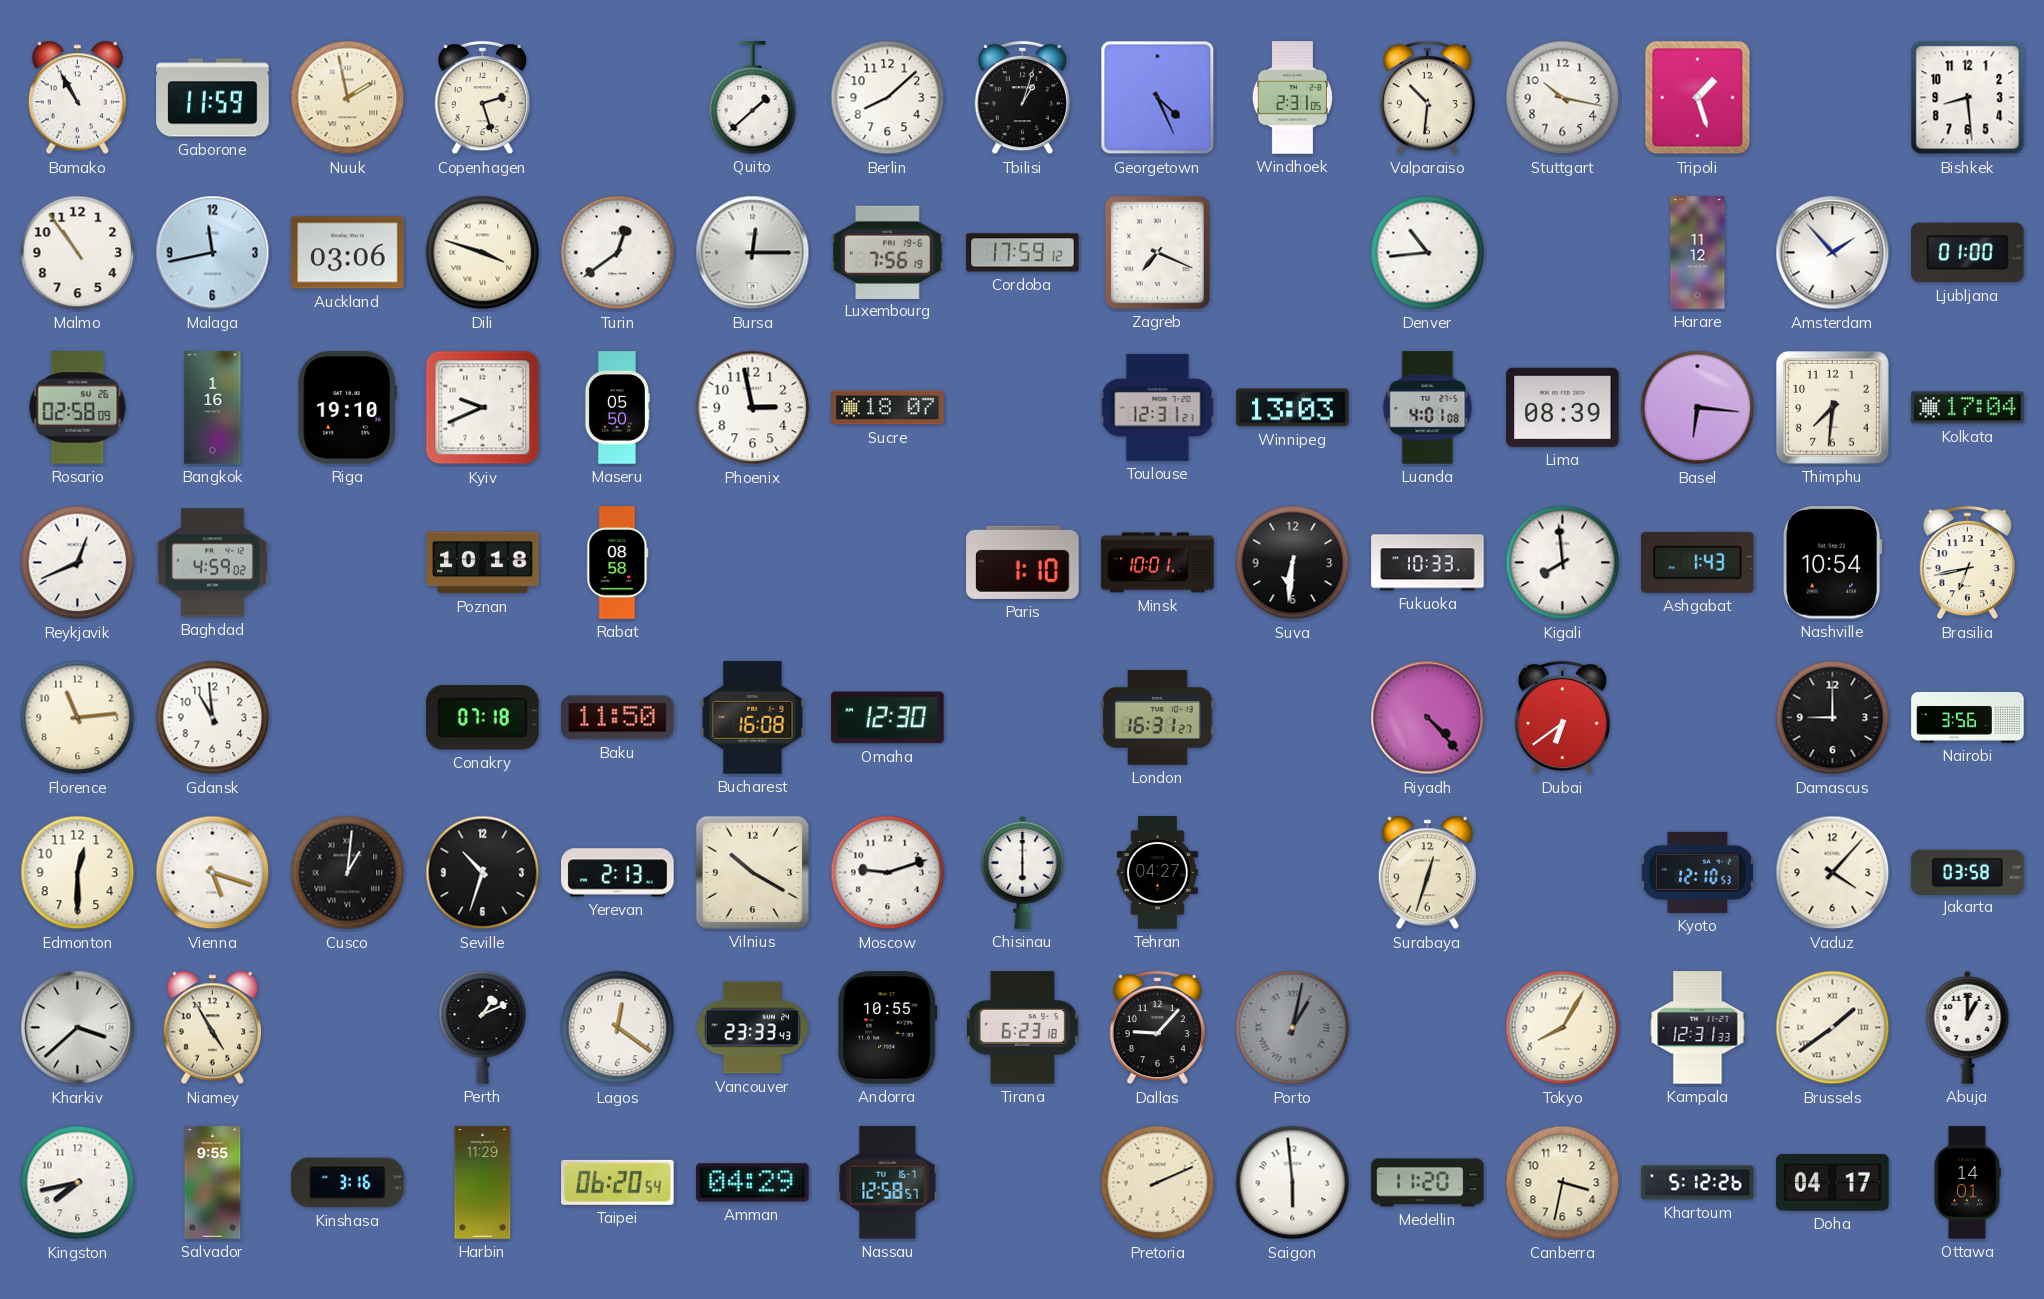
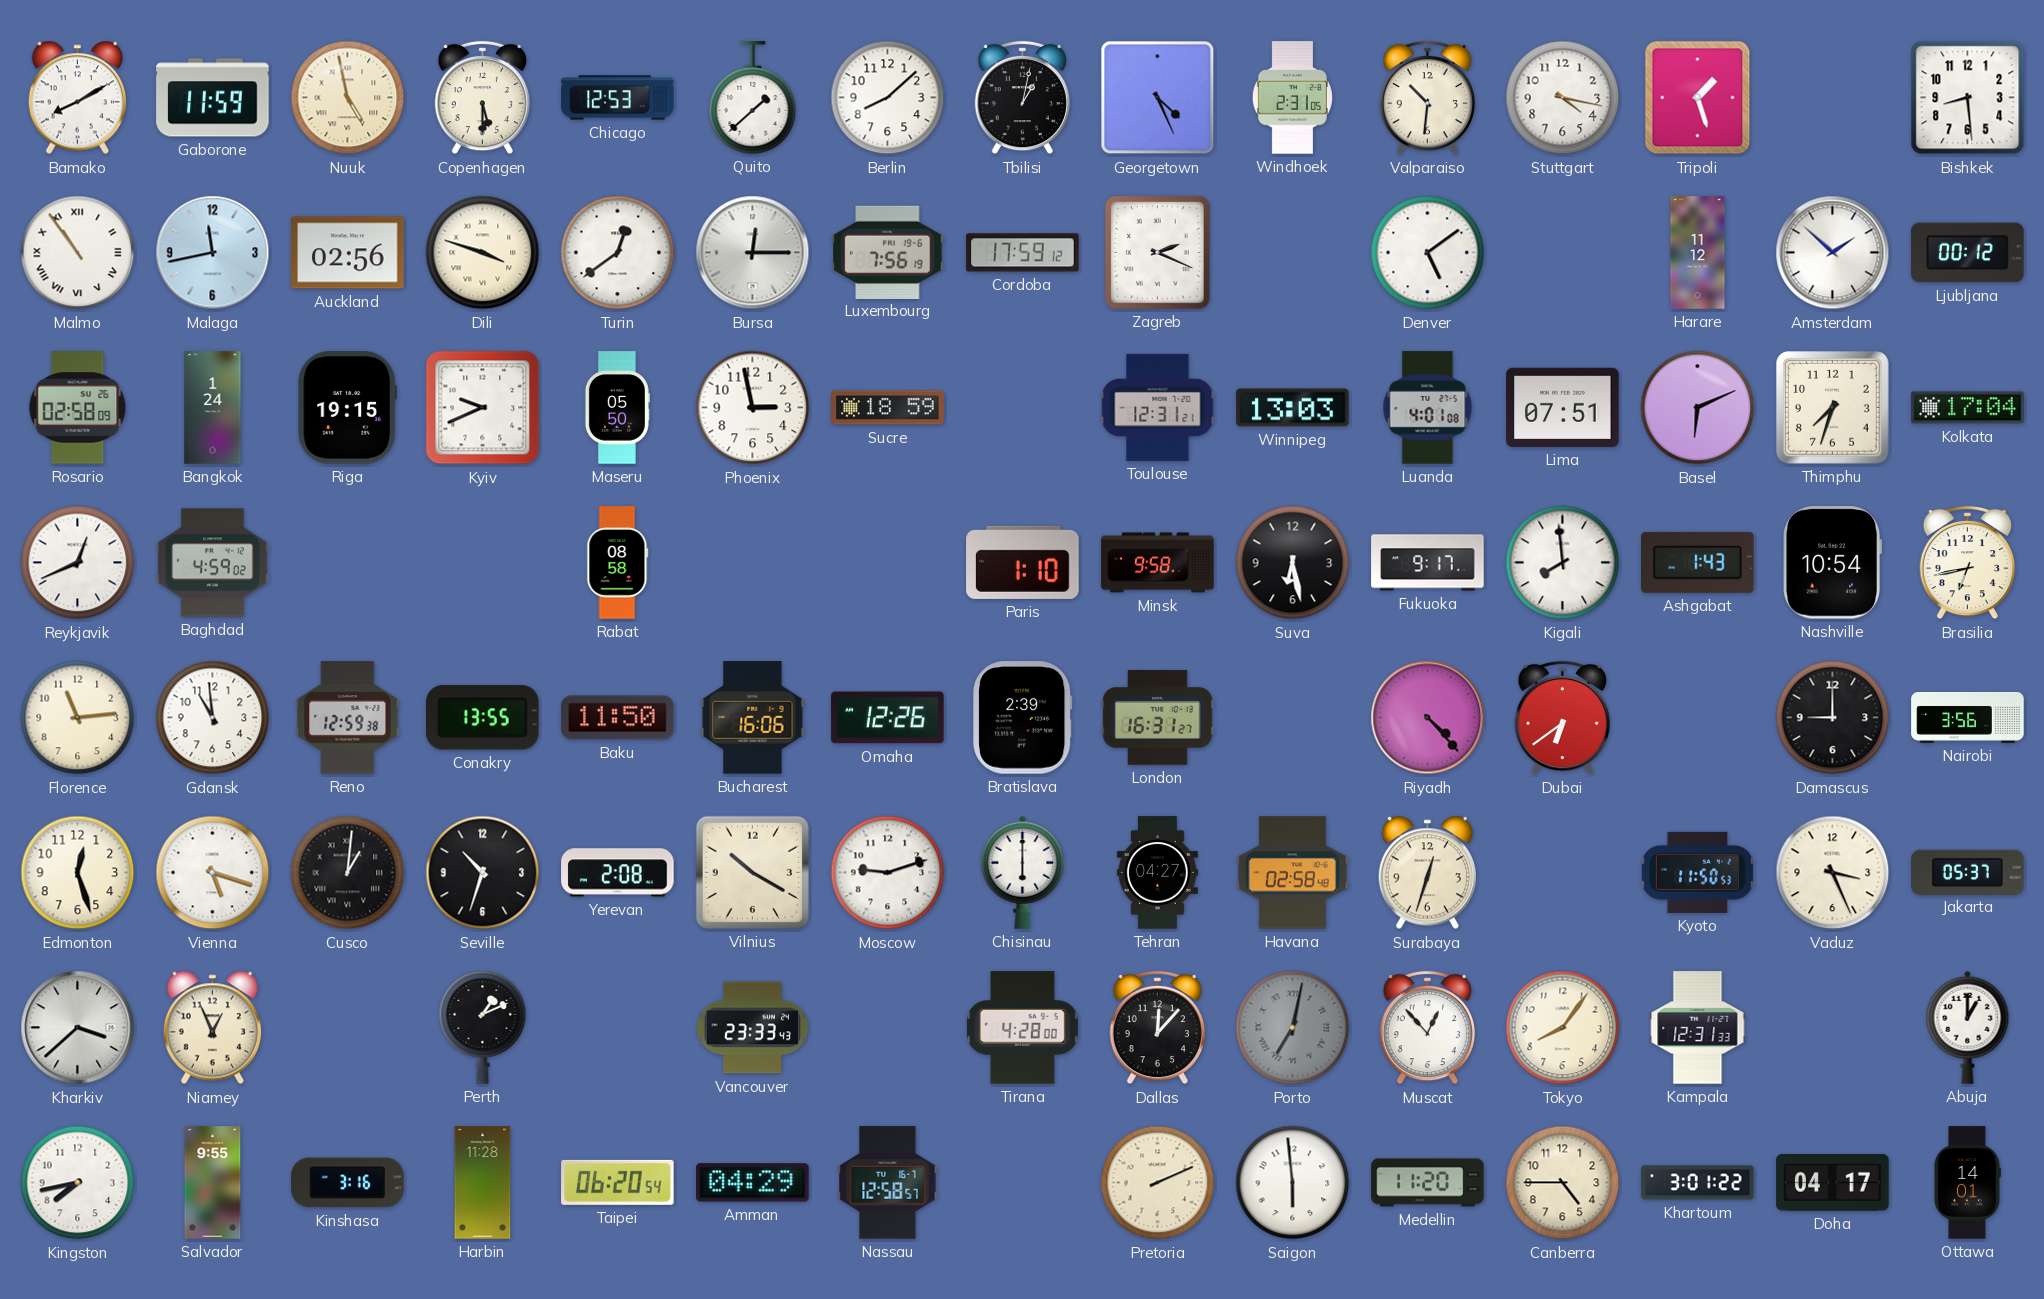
Bamako: 10:55 -> 8:10 (77, 98)
Nuuk: 1:58 -> 4:58 (348, 98)
Copenhagen: 2:27 -> 5:30 (482, 98)
Chicago: none -> 12:53 (618, 98)
Tbilisi: 1:03 -> 1:02 (1022, 98)
Stuttgart: 10:17 -> 4:17 (1563, 98)
Malmo numerals: Arabic -> Roman (78, 253)
Auckland: 03:06 -> 02:56 (348, 253)
Zagreb: 7:19 -> 2:19 (1158, 253)
Denver: 10:44 -> 5:09 (1428, 253)
Amsterdam: 1:53 -> 1:52 (1833, 253)
Ljubljana: 01:00 -> 00:12 (1968, 253)
Bangkok: 1:16 -> 1:24 (213, 408)
Riga: 19:10 -> 19:15 (347, 408)
Sucre: 18:07 -> 18:59 (888, 408)
Lima: 08:39 -> 07:51 (1563, 407)
Basel: 6:16 -> 6:11 (1698, 408)
Thimphu: 7:31 -> 7:33 (1833, 408)
Poznan: 10:18 -> none (483, 563)
Minsk: 10:01 -> 9:58 (1158, 563)
Suva: 6:31 -> 6:28 (1293, 563)
Fukuoka: 10:33 -> 9:17 (1428, 563)
Reno: none -> 12:59 (348, 718)
Conakry: 07:18 -> 13:55 (483, 718)
Bucharest: 16:08 -> 16:06 (753, 718)
Omaha: 12:30 -> 12:26 (888, 718)
Bratislava: none -> 2:39 (1023, 718)
Edmonton: 12:30 -> 12:27 (78, 873)
Yerevan: 2:13 -> 2:08 (618, 873)
Havana: none -> 02:58 (1293, 873)
Kyoto: 12:10 -> 11:50 (1697, 872)
Vaduz: 4:07 -> 3:26 (1833, 873)
Jakarta: 03:58 -> 05:37 (1968, 872)
Niamey: 4:55 -> 12:56 (212, 1028)
Lagos: 12:21 -> none (618, 1028)
Andorra: 10:55 -> none (888, 1028)
Tirana: 6:23 -> 4:28 (1022, 1028)
Dallas: 9:07 -> 12:07 (1157, 1028)
Porto: 1:02 -> 7:02 (1293, 1028)
Muscat: none -> 12:53 (1427, 1028)
Tokyo: 8:05 -> 8:06 (1563, 1028)
Brussels: 1:39 -> none (1833, 1028)
Harbin: 11:29 -> 11:28 (483, 1183)
Canberra: 3:32 -> 4:45 (1563, 1183)
Khartoum: 5:12 -> 3:01 (1698, 1183)
